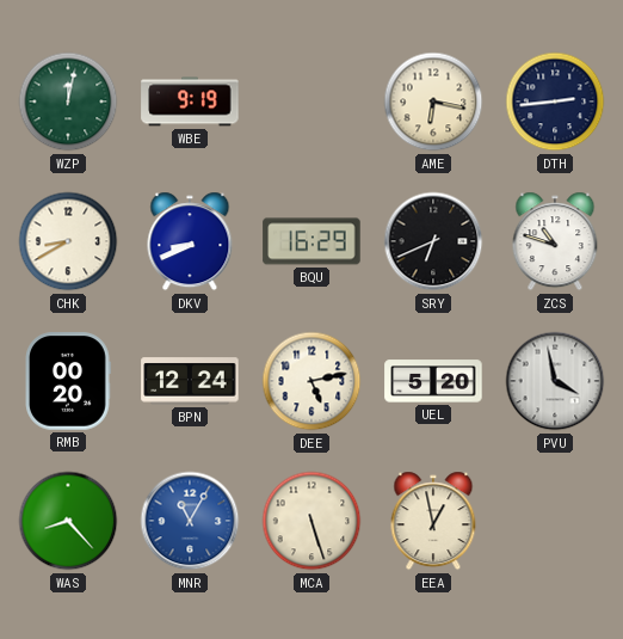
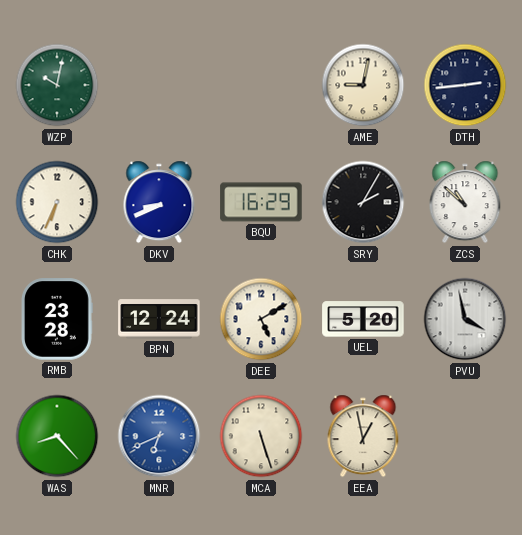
WZP: 12:02 -> 10:02 (57, 85)
WBE: 9:19 -> none (190, 102)
AME: 6:17 -> 9:02 (363, 85)
CHK: 8:40 -> 6:34 (57, 202)
SRY: 6:41 -> 2:05 (363, 202)
ZCS: 10:48 -> 10:52 (465, 202)
RMB: 00:20 -> 23:28 (57, 319)
DEE: 5:13 -> 5:10 (261, 319)
MNR: 11:05 -> 6:41 (159, 436)
